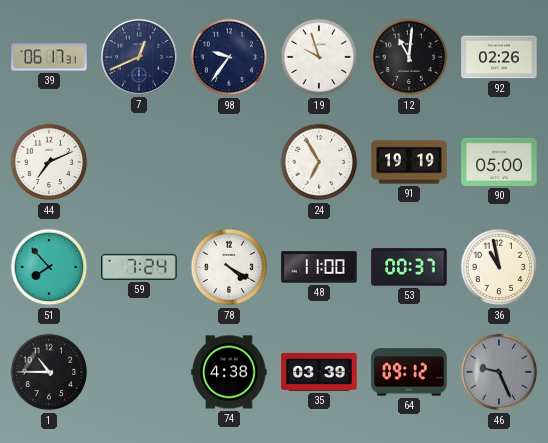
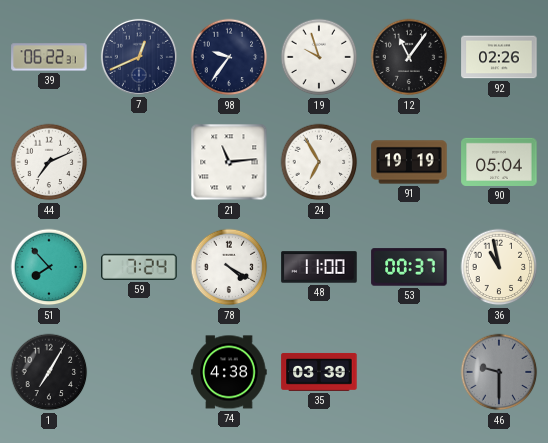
39: 06:17 -> 06:22 (49, 57)
12: 11:01 -> 11:06 (409, 57)
21: none -> 11:14 (229, 162)
90: 05:00 -> 05:04 (499, 162)
1: 10:45 -> 7:05 (49, 372)
64: 09:12 -> none (409, 372)
46: 9:26 -> 9:30 (499, 372)
